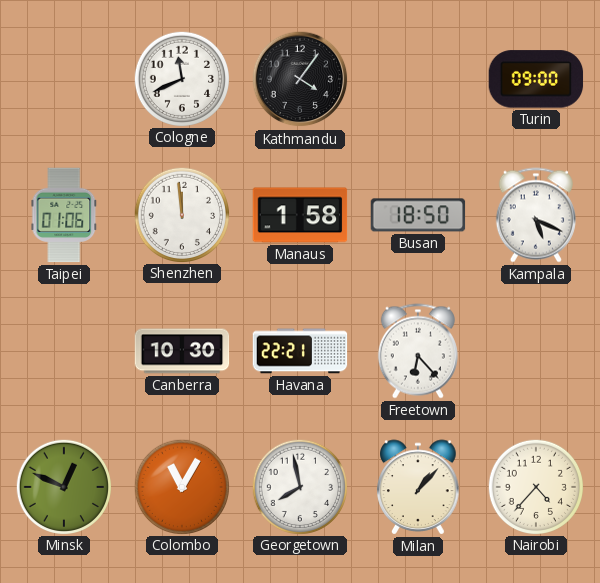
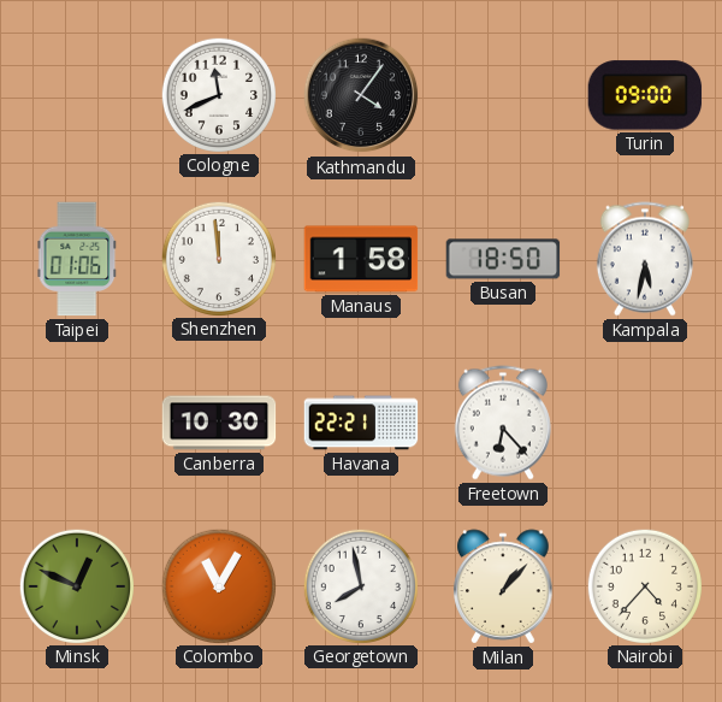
Kampala: 5:19 -> 5:32 (645, 259)
